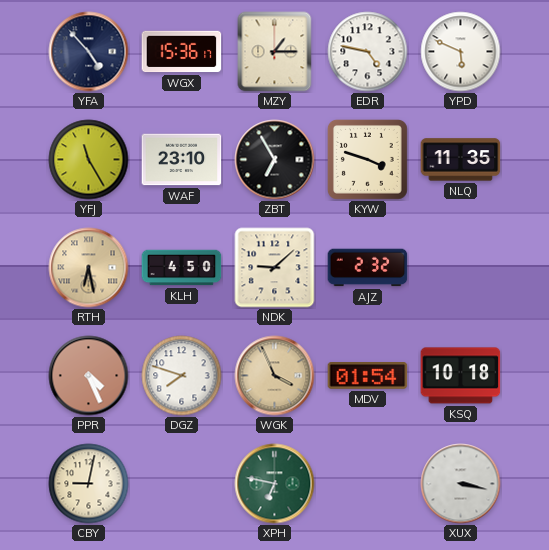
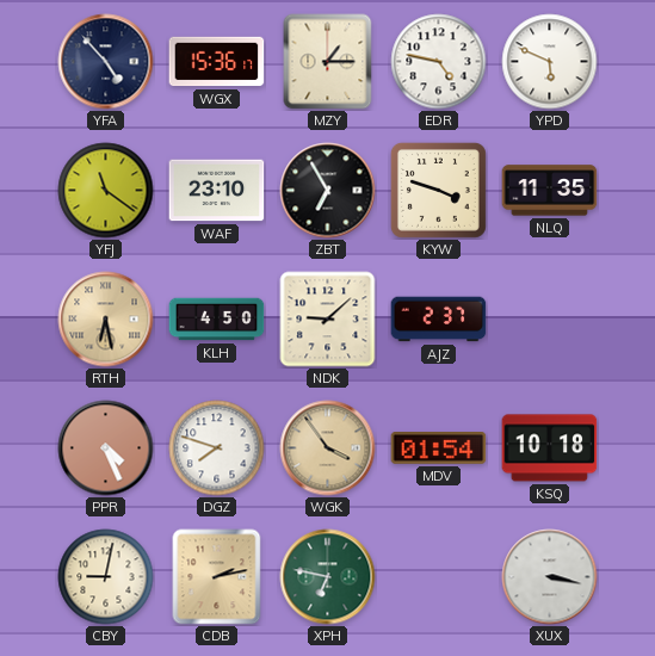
YFJ: 11:25 -> 11:21 (106, 191)
AJZ: 2:32 -> 2:37 (439, 320)
WGK: 3:56 -> 3:54 (328, 448)
CDB: none -> 2:13 (217, 577)
